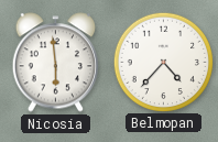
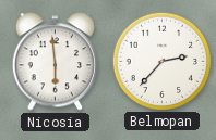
Belmopan: 4:37 -> 2:37 (161, 61)
